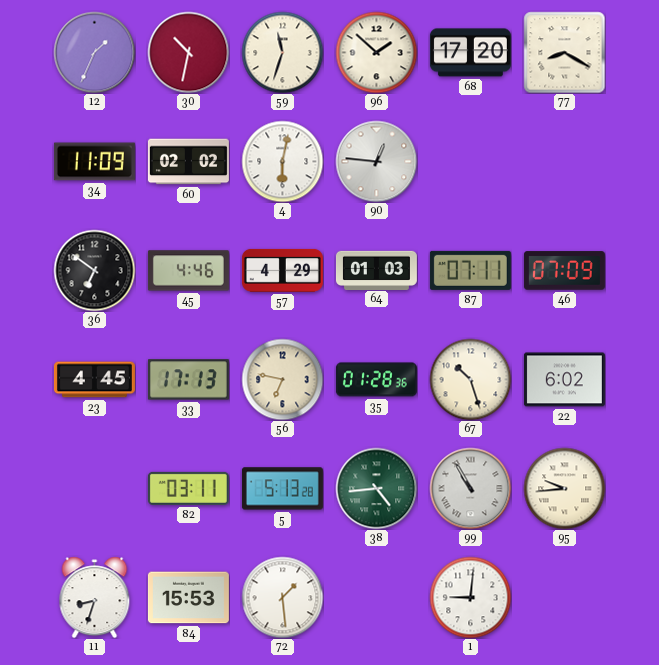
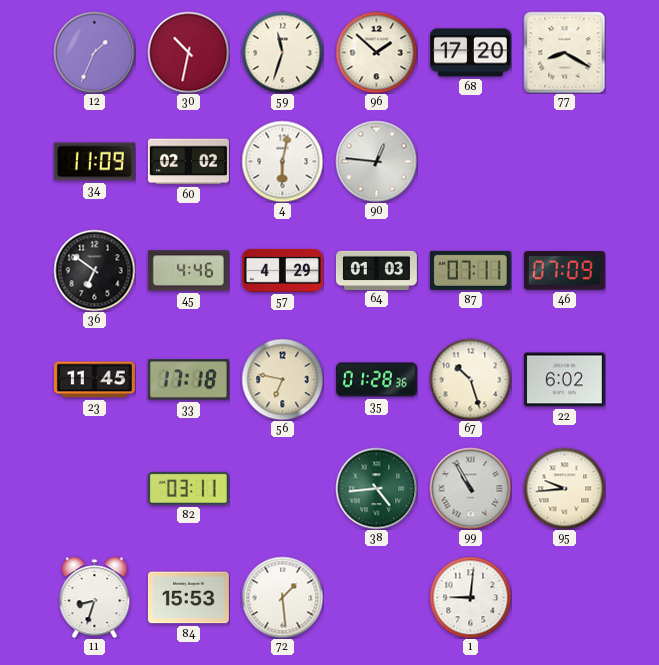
23: 4:45 -> 11:45 (94, 380)
33: 17:13 -> 17:18 (188, 380)
5: 5:13 -> none (282, 489)
